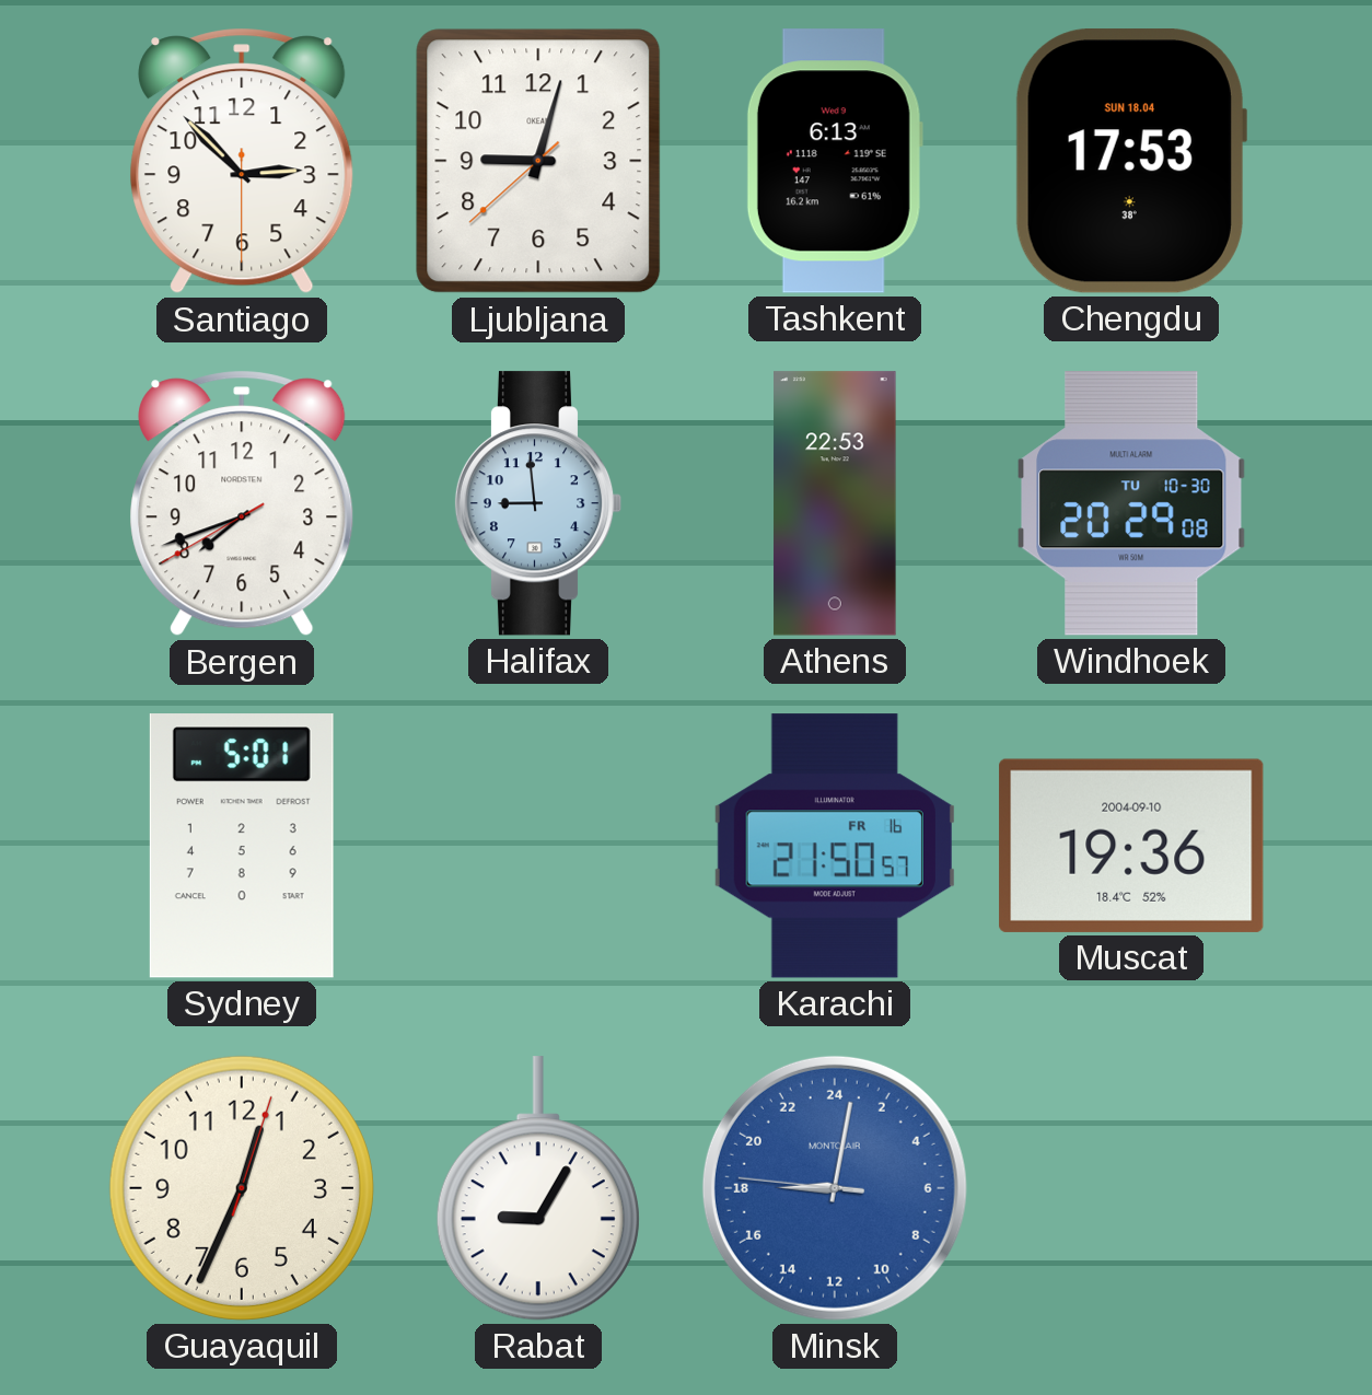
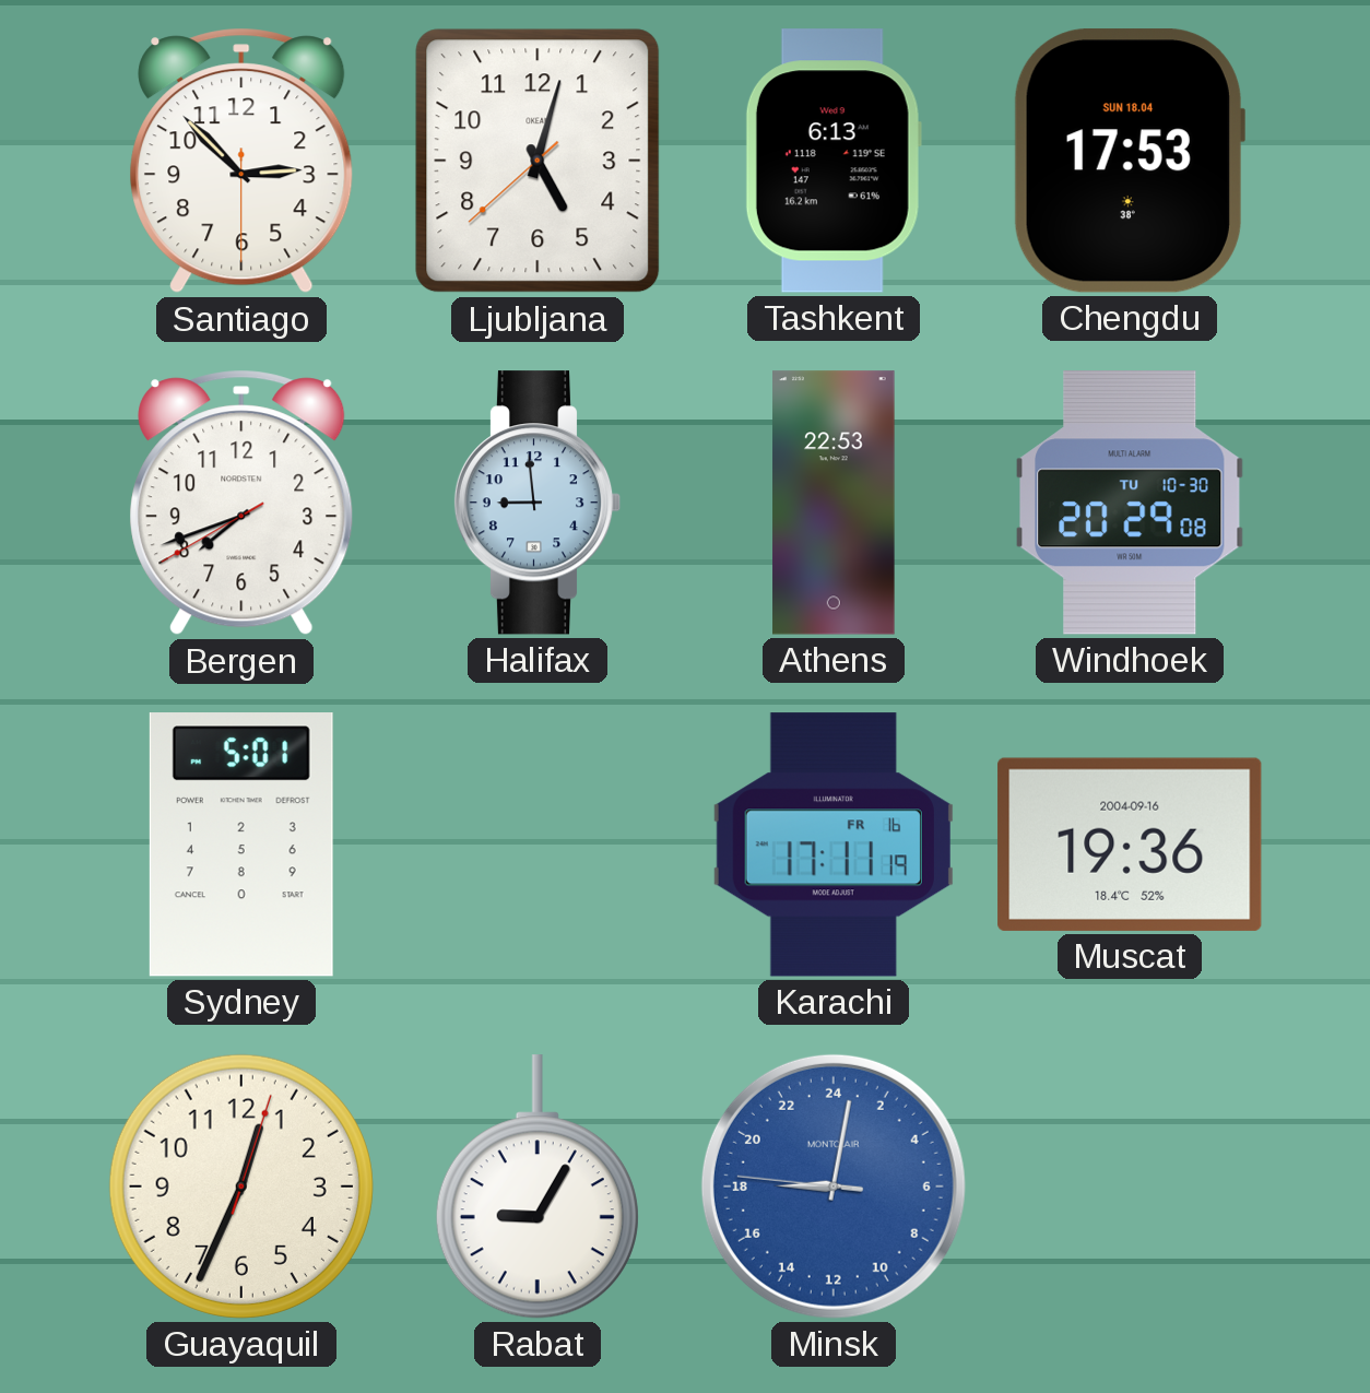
Ljubljana: 9:02 -> 5:02 (538, 161)
Karachi: 21:50 -> 17:11 (834, 845)
Muscat date: 2004-09-10 -> 2004-09-16 (1130, 845)
